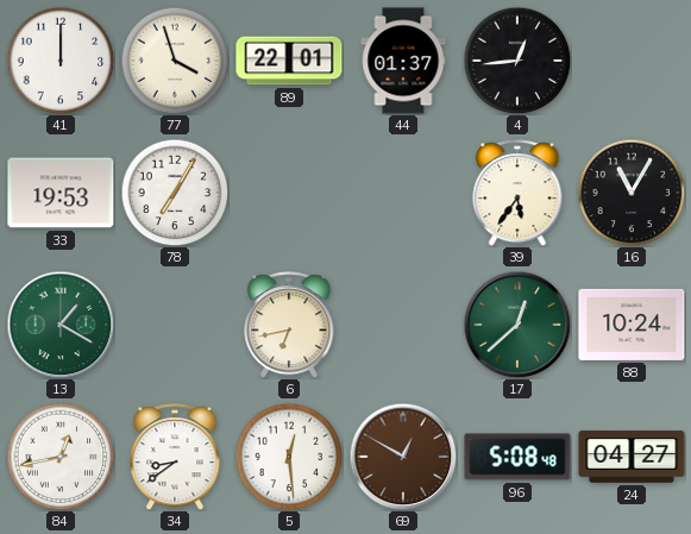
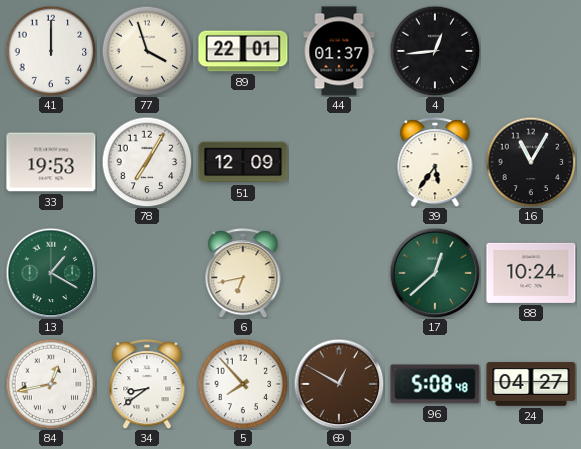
51: none -> 12:09 (243, 162)
5: 12:29 -> 7:53 (243, 384)
